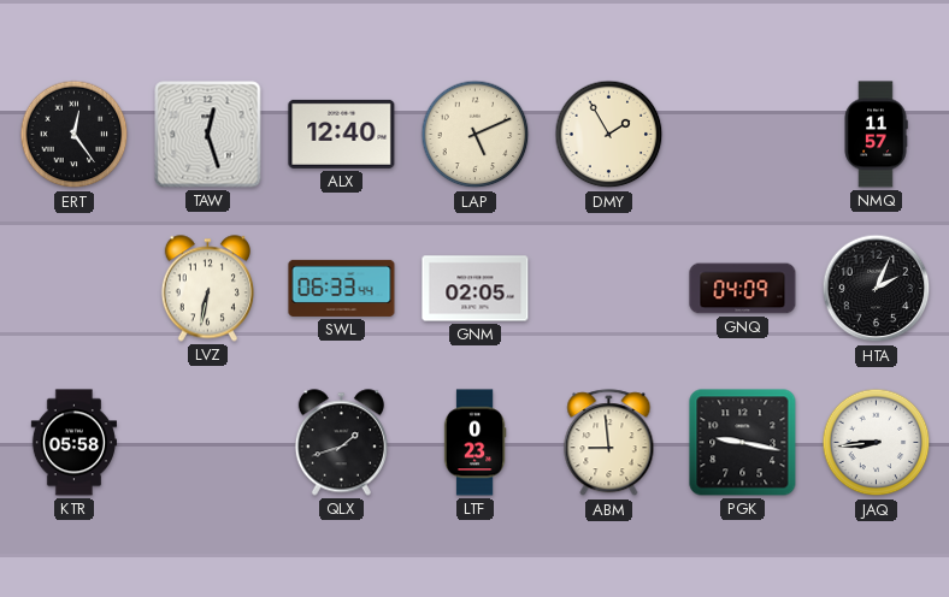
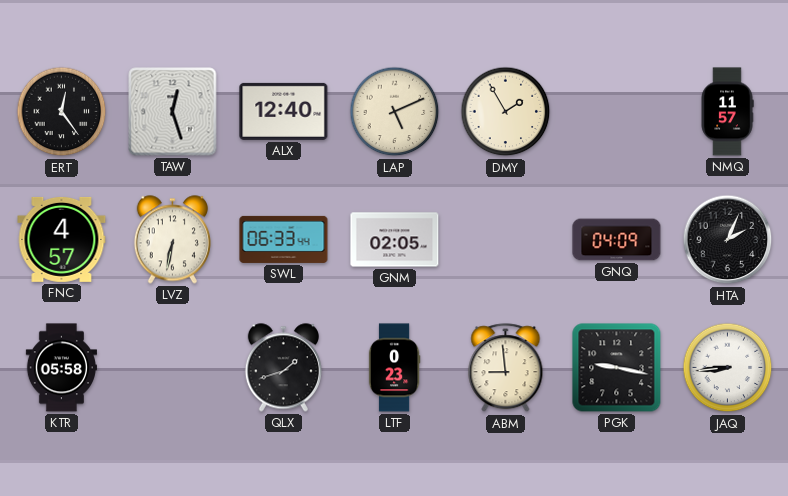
FNC: none -> 4:57 (62, 239)
